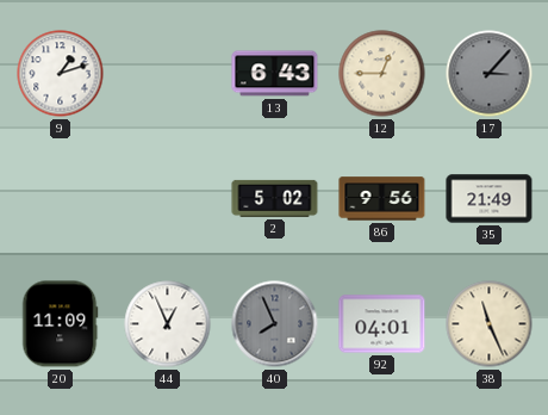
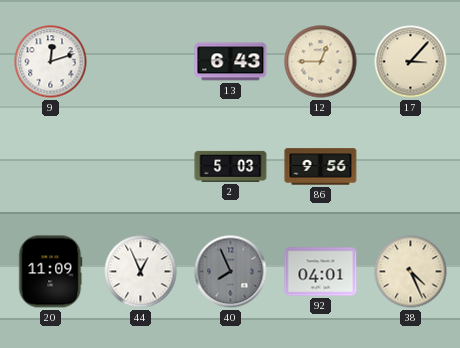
9: 1:12 -> 12:12 (51, 62)
17 dial: grey -> cream (411, 62)
2: 5:02 -> 5:03 (231, 166)
35: 21:49 -> none (490, 199)
38: 11:26 -> 4:26 (411, 272)
